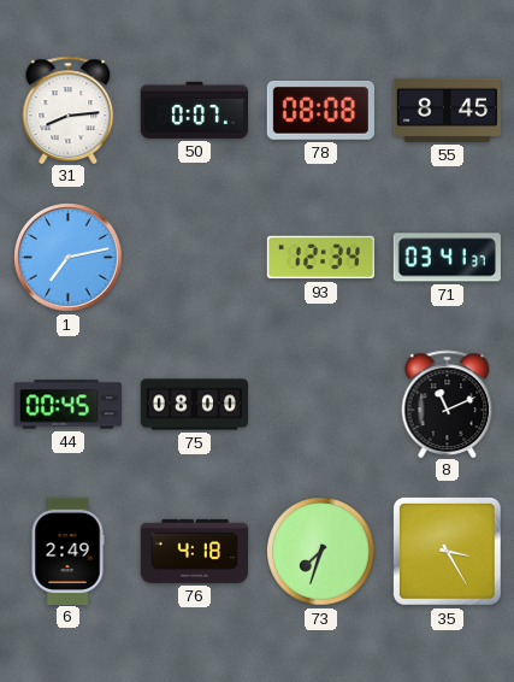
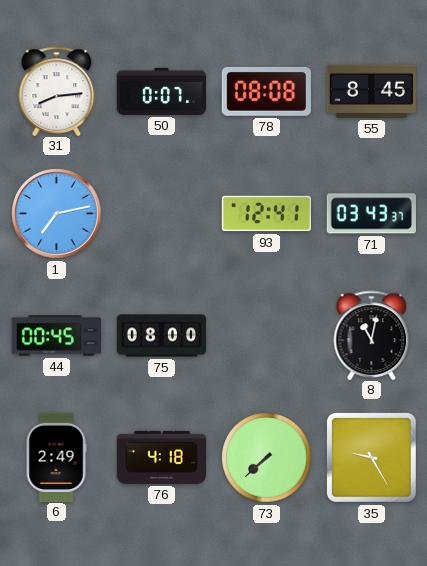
93: 12:34 -> 12:41 (266, 214)
71: 03:41 -> 03:43 (371, 214)
8: 11:11 -> 11:02 (372, 335)
73: 7:33 -> 7:38 (267, 458)
35: 3:25 -> 9:25 (371, 457)
